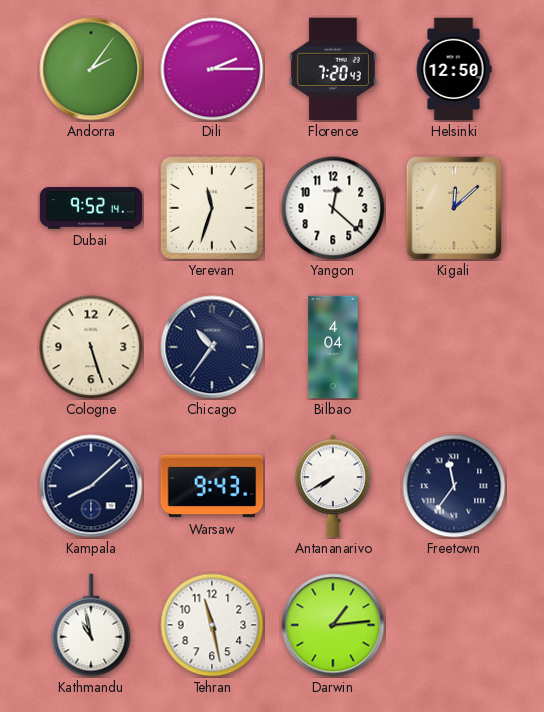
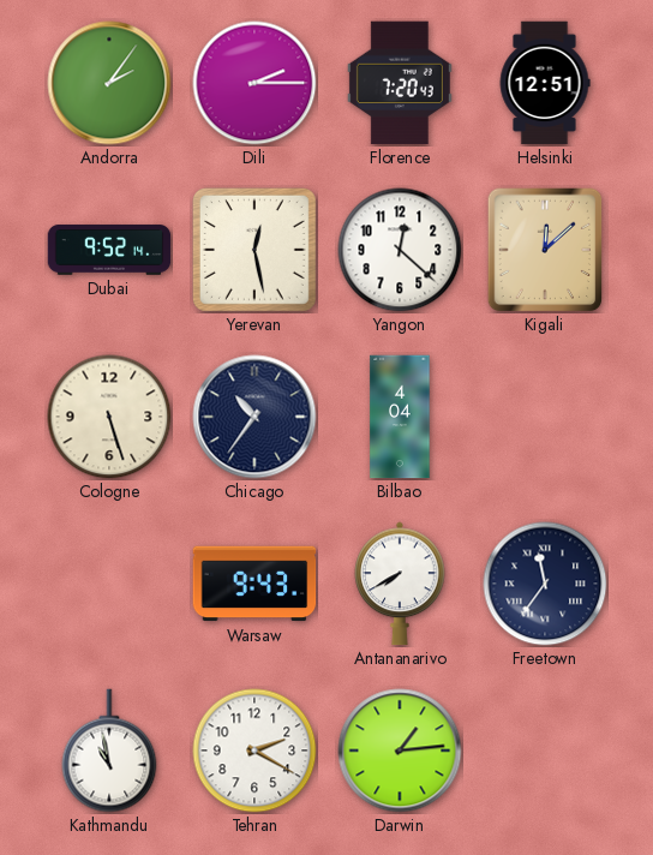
Helsinki: 12:50 -> 12:51 (545, 83)
Yerevan: 11:33 -> 12:28 (254, 250)
Kampala: 8:08 -> none (91, 486)
Tehran: 11:28 -> 2:20 (254, 751)
